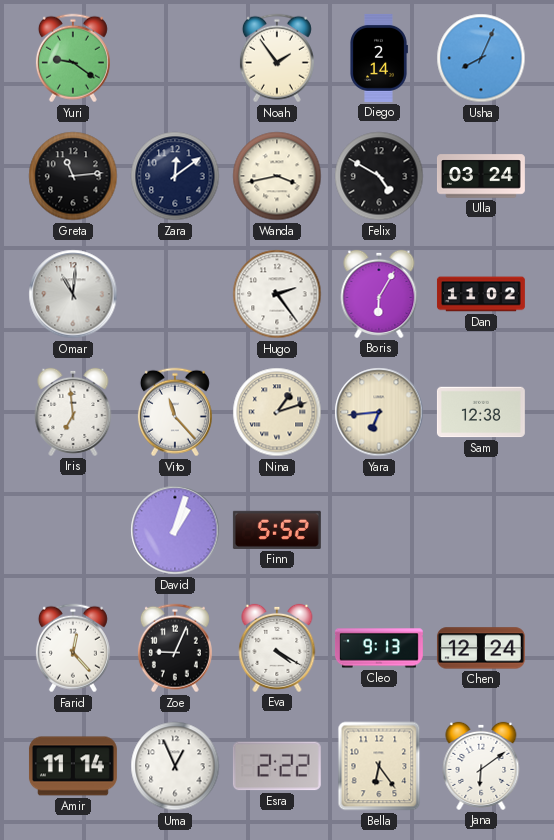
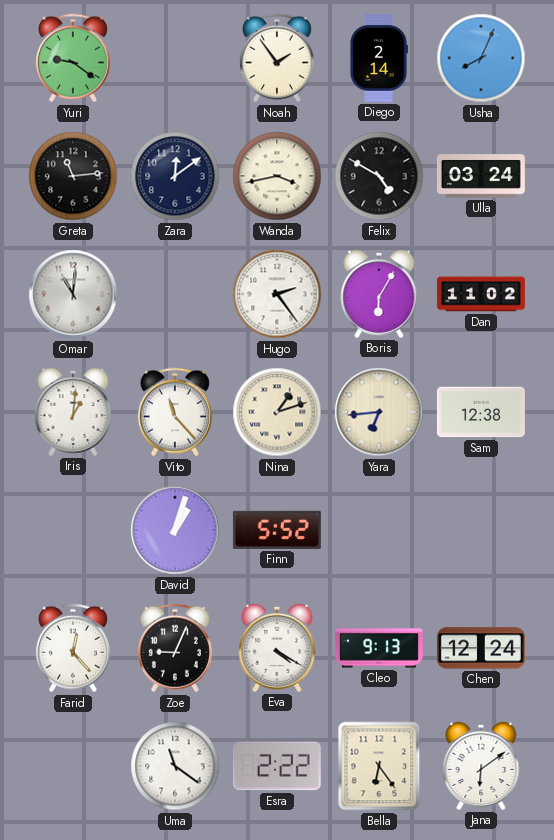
Iris: 6:59 -> 1:01 (73, 412)
Amir: 11:14 -> none (73, 766)
Uma: 12:56 -> 11:21 (175, 766)
